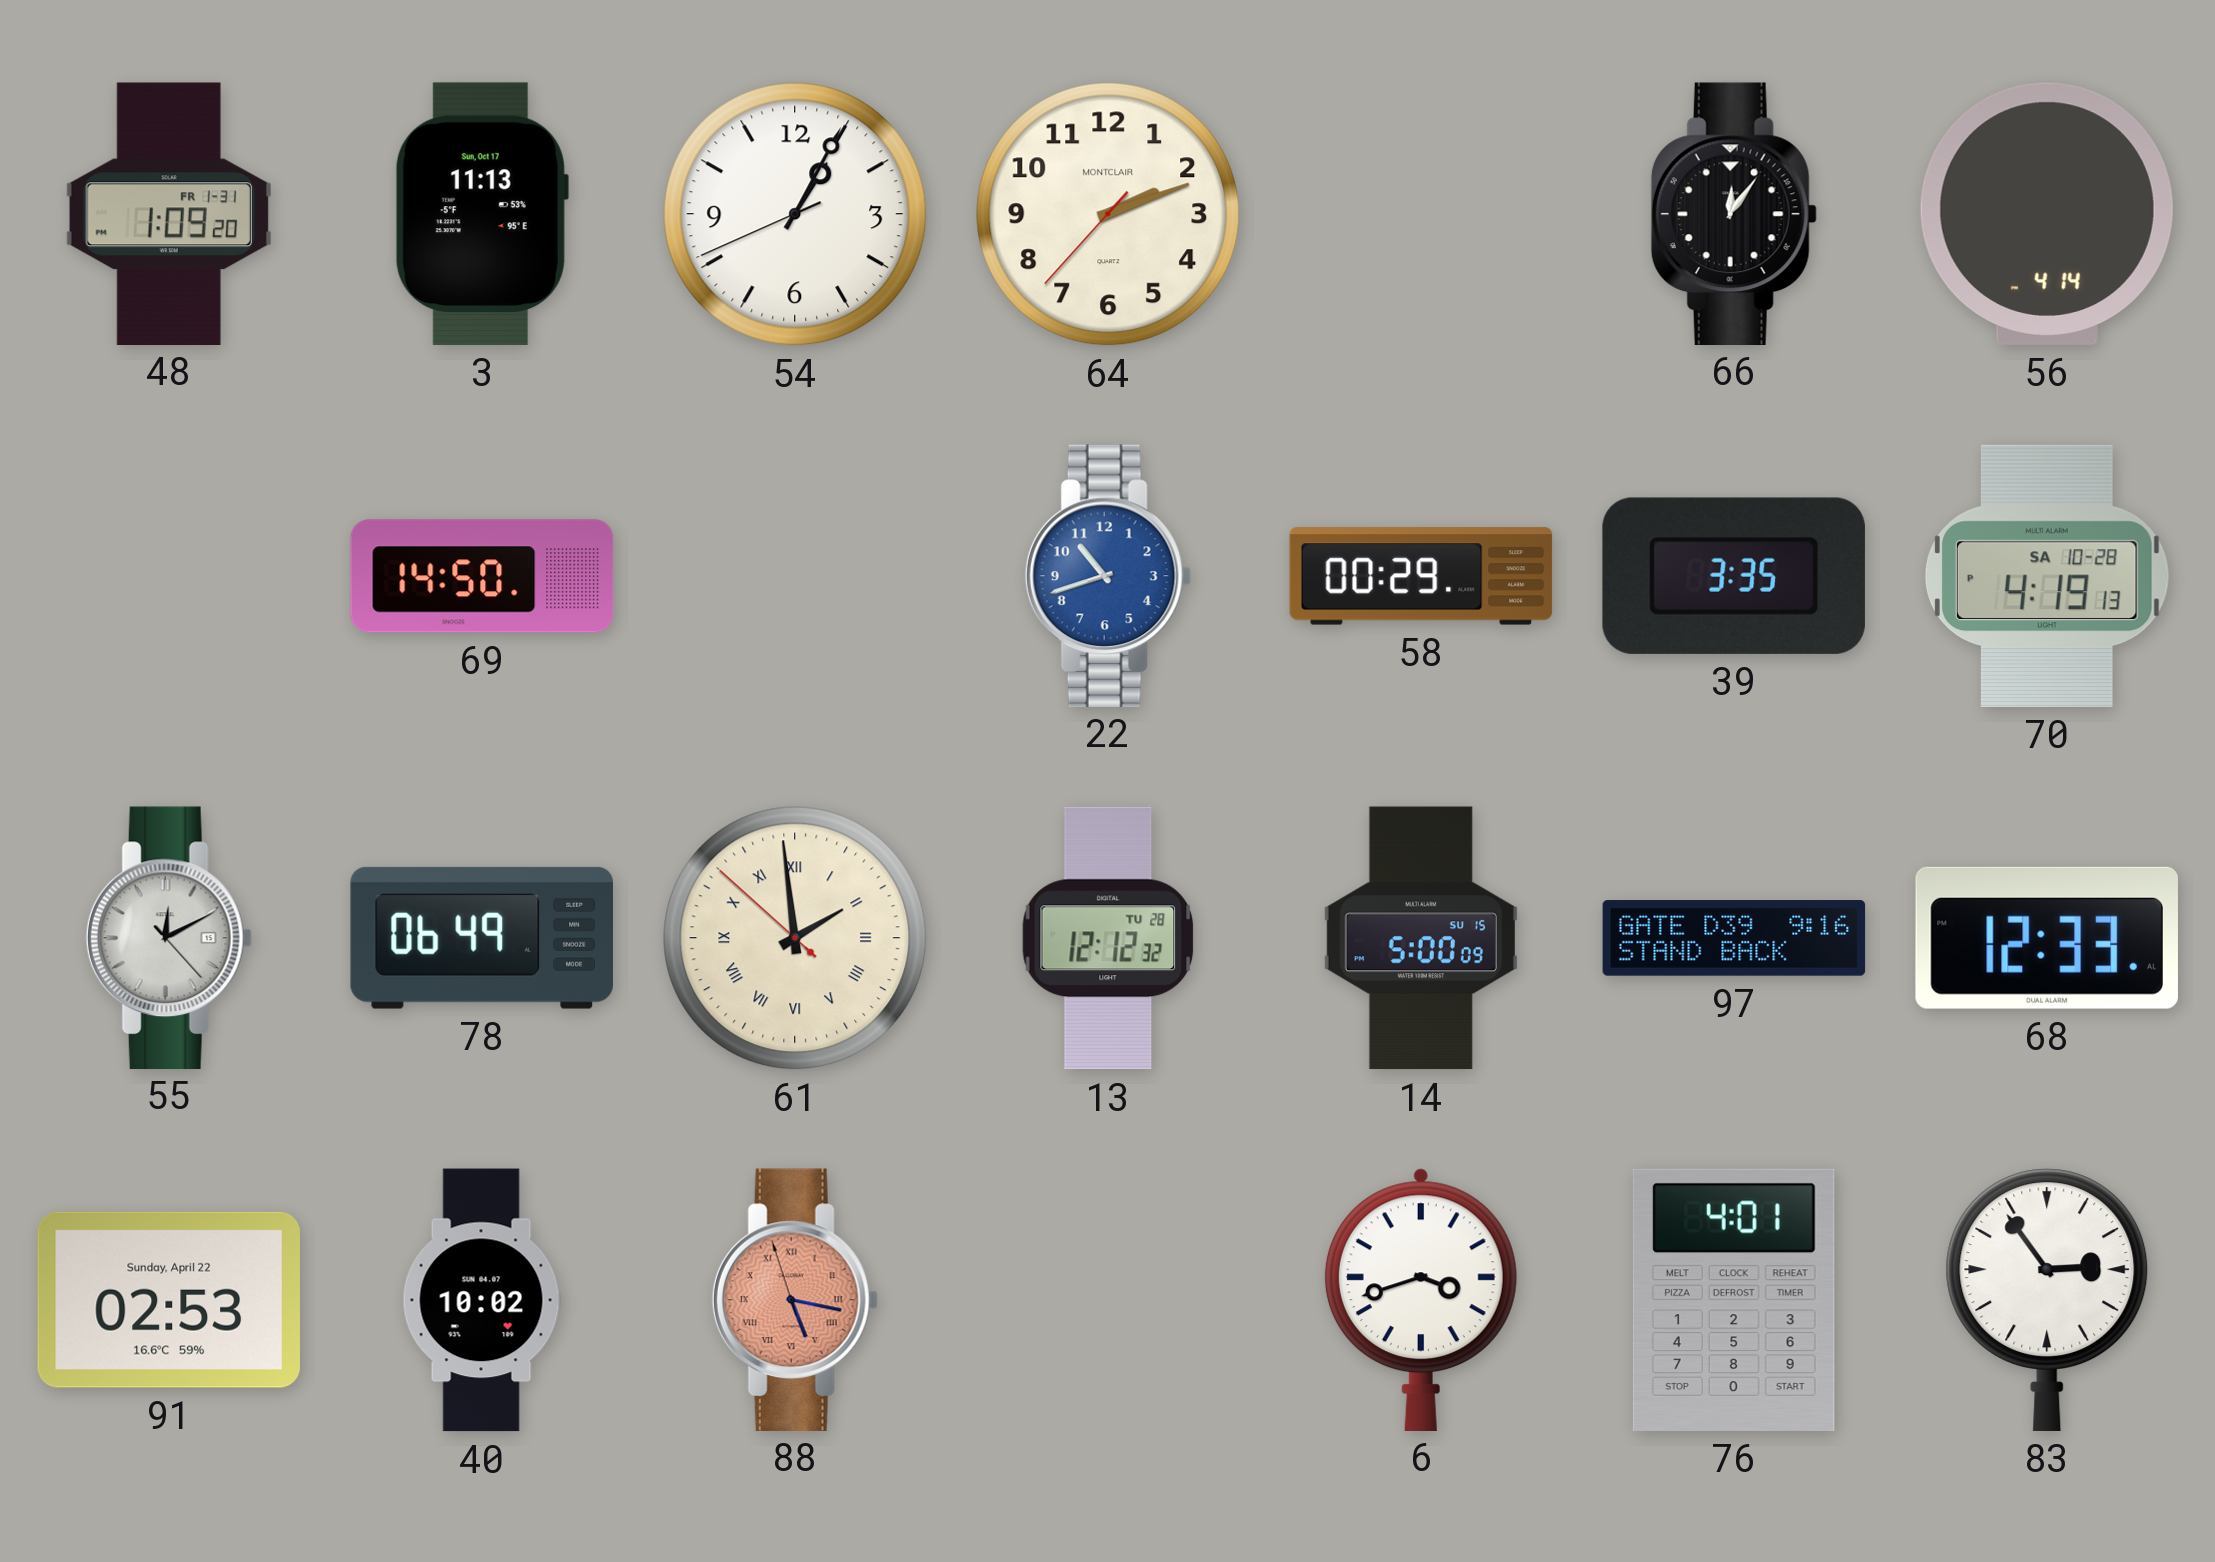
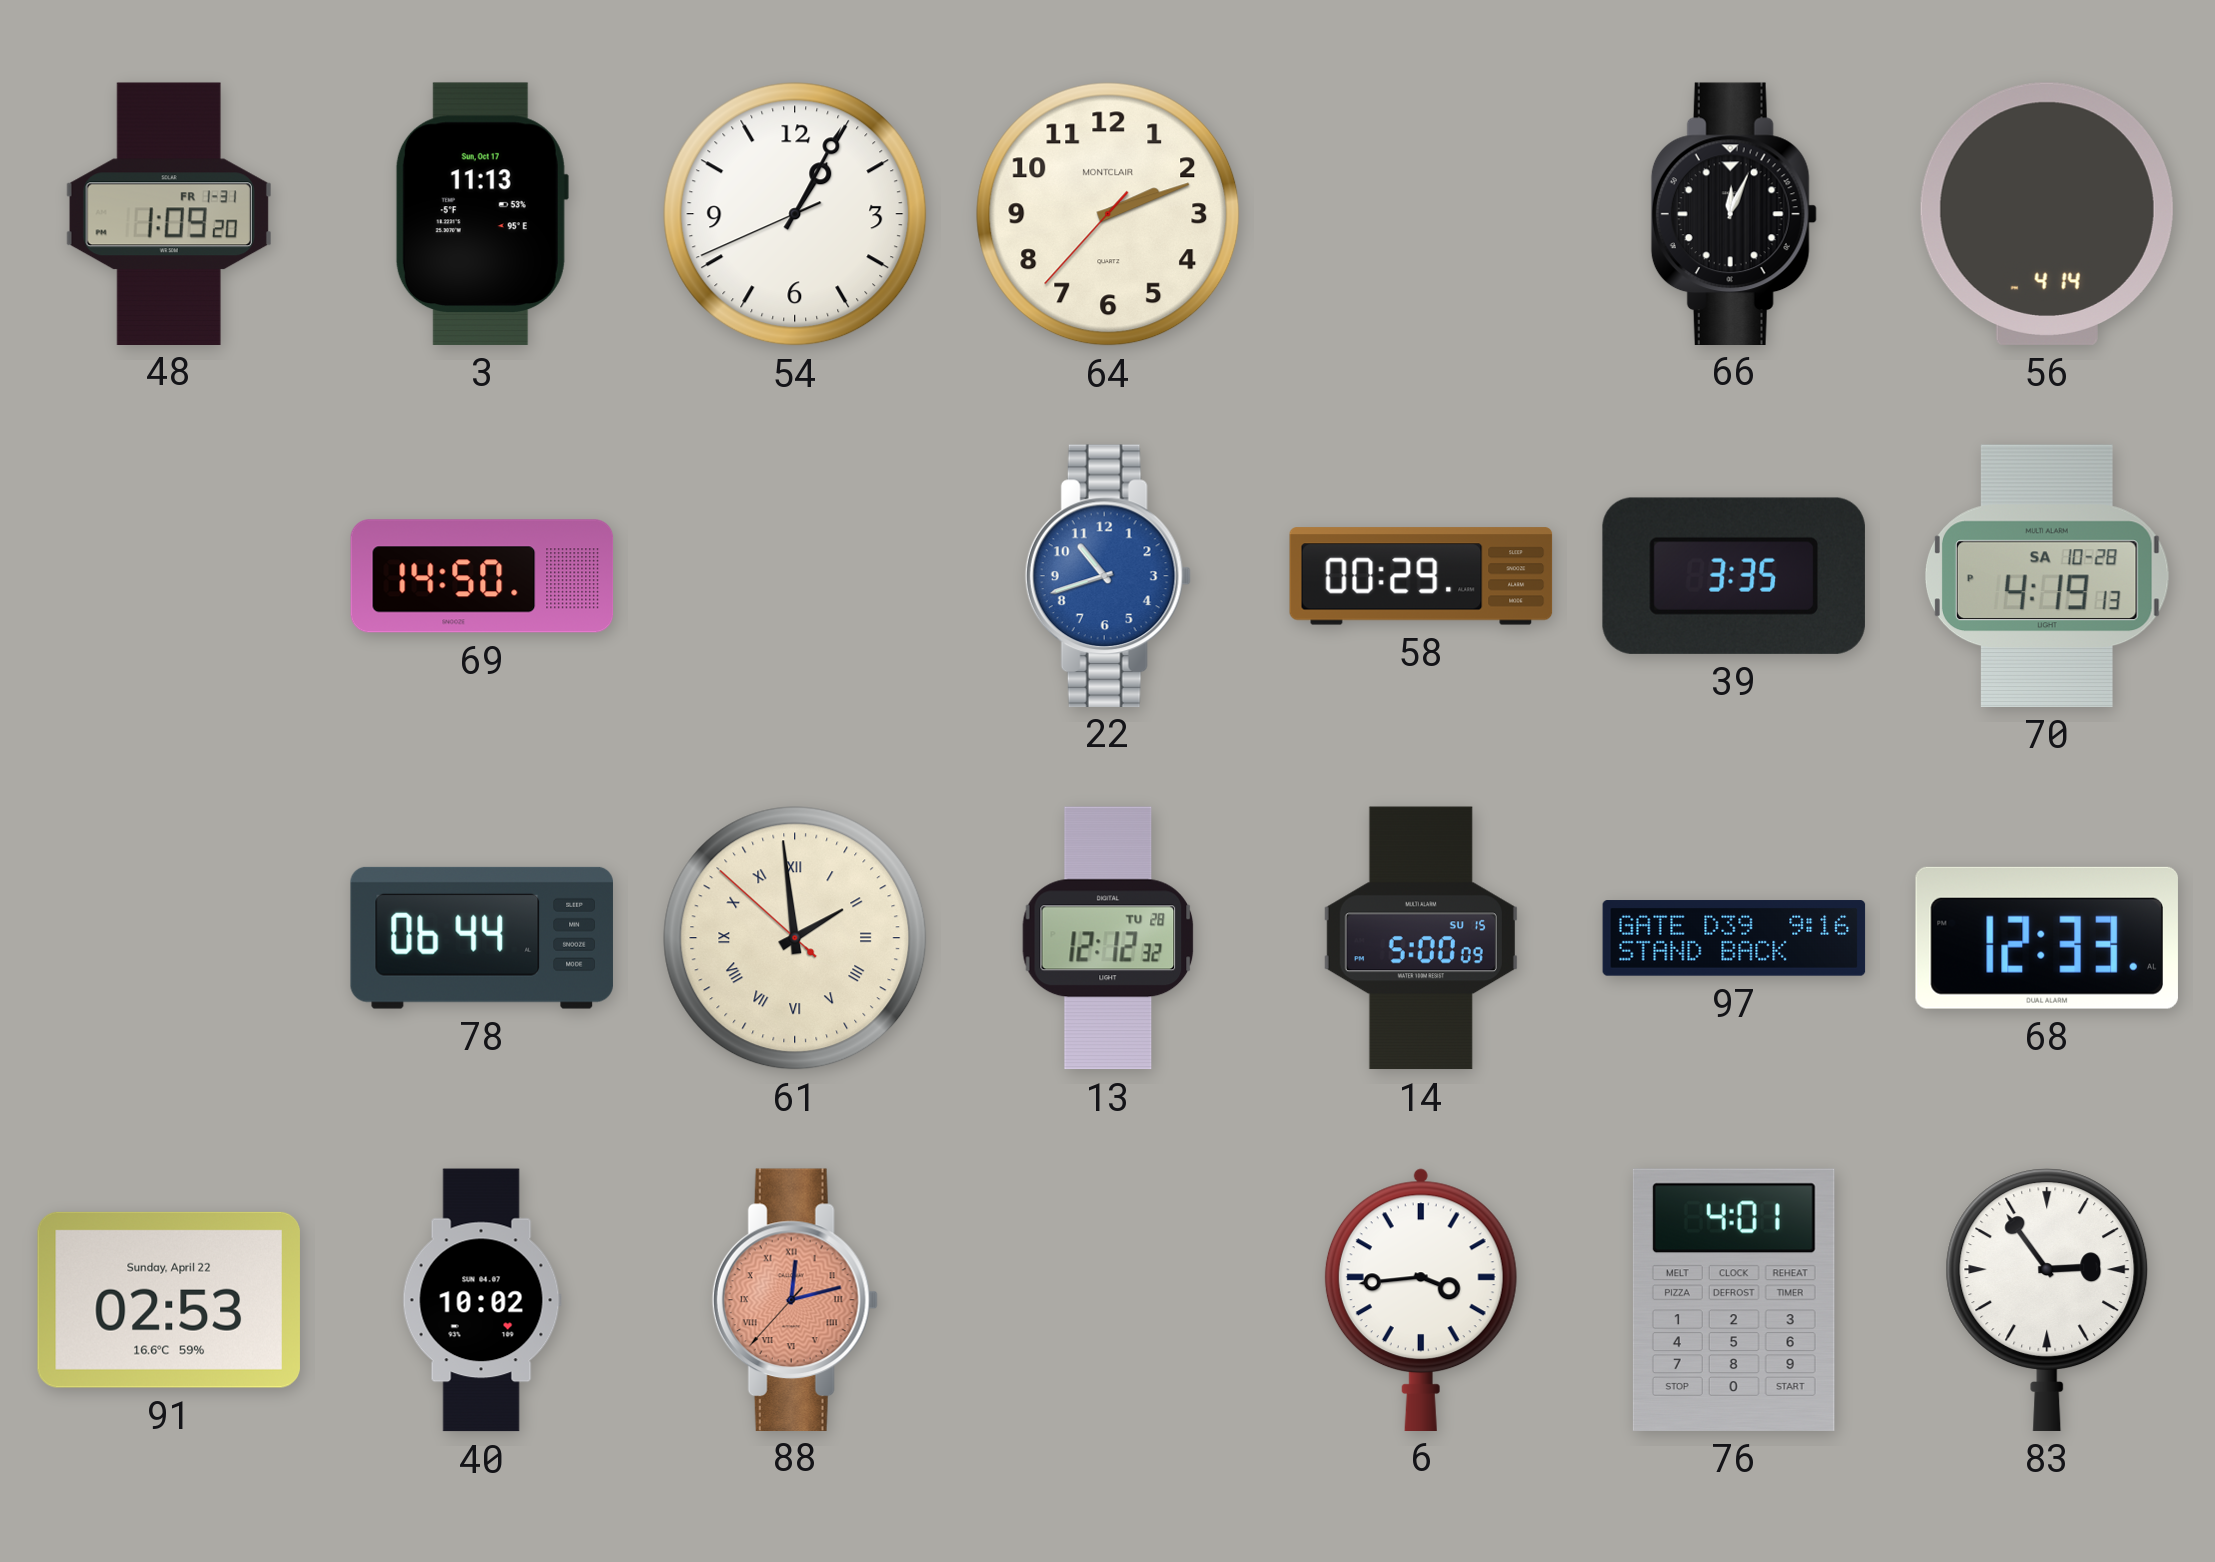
66: 12:06 -> 12:04 (1734, 213)
55: 12:10 -> none (169, 937)
78: 06:49 -> 06:44 (482, 938)
88: 5:16 -> 12:12 (795, 1299)
6: 3:42 -> 3:44 (1421, 1299)
